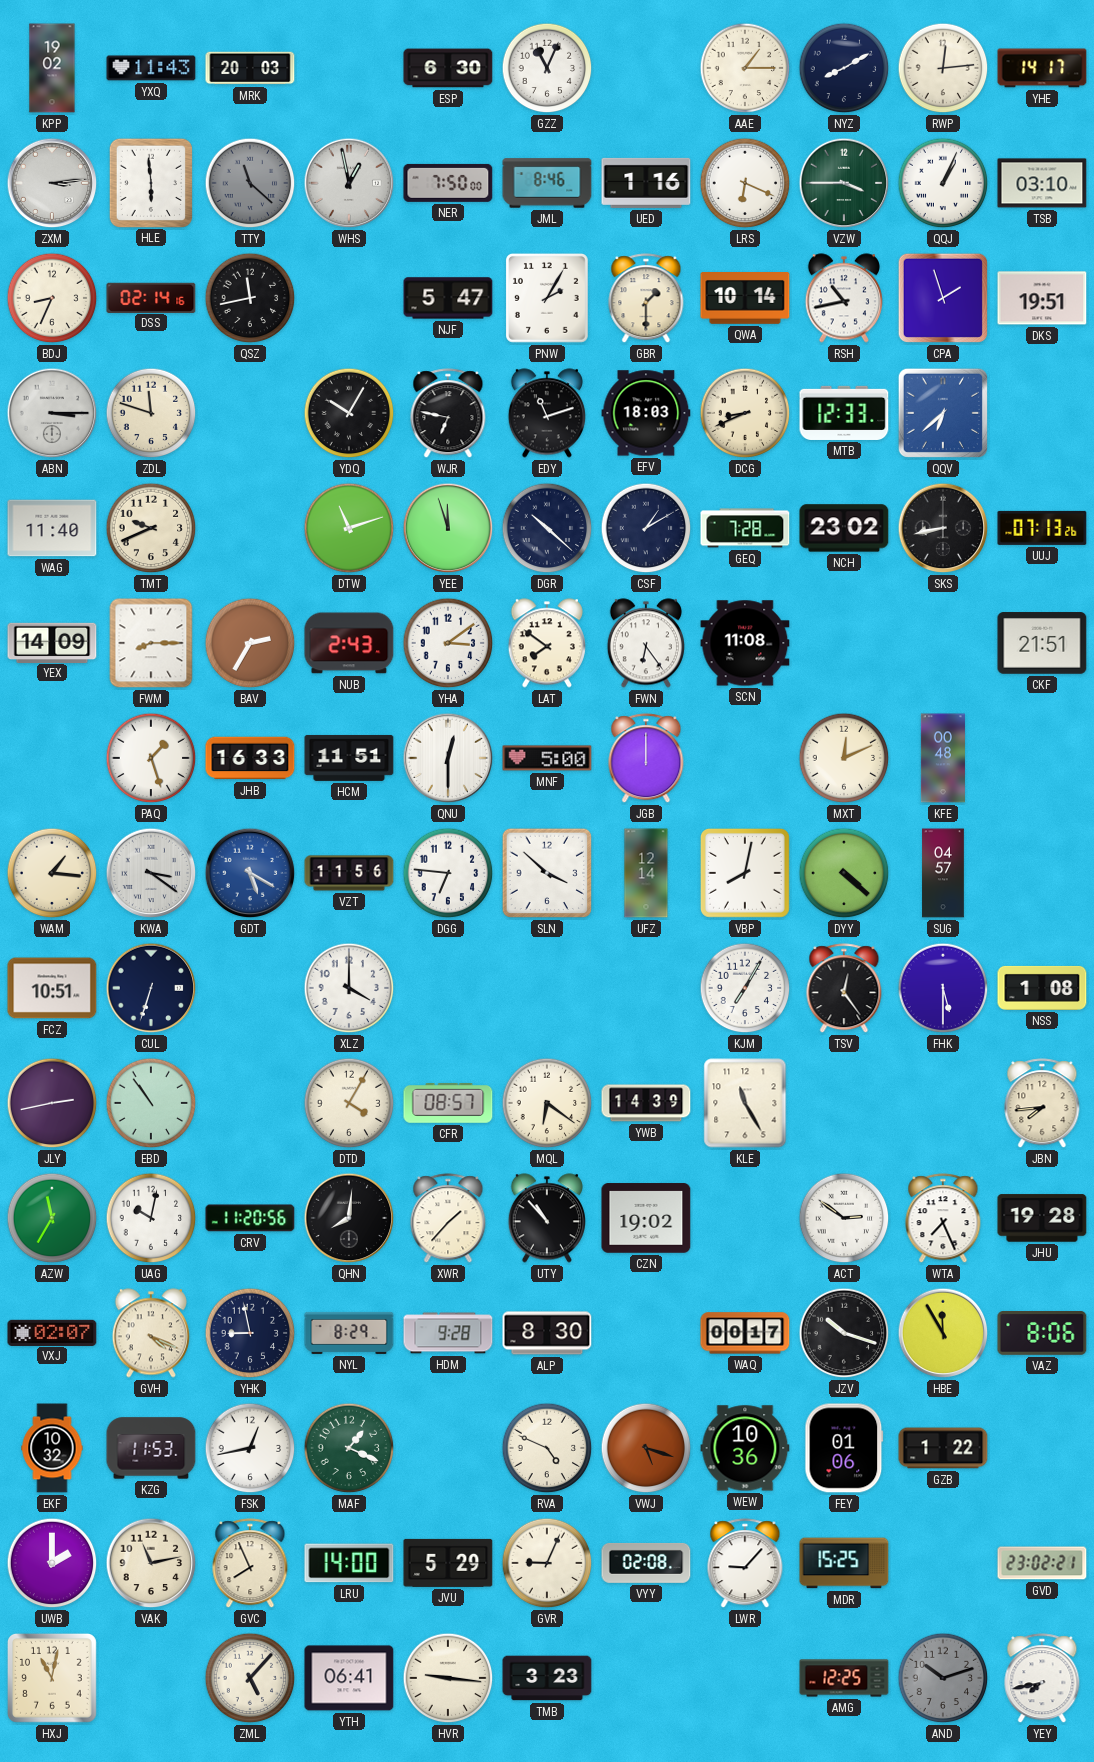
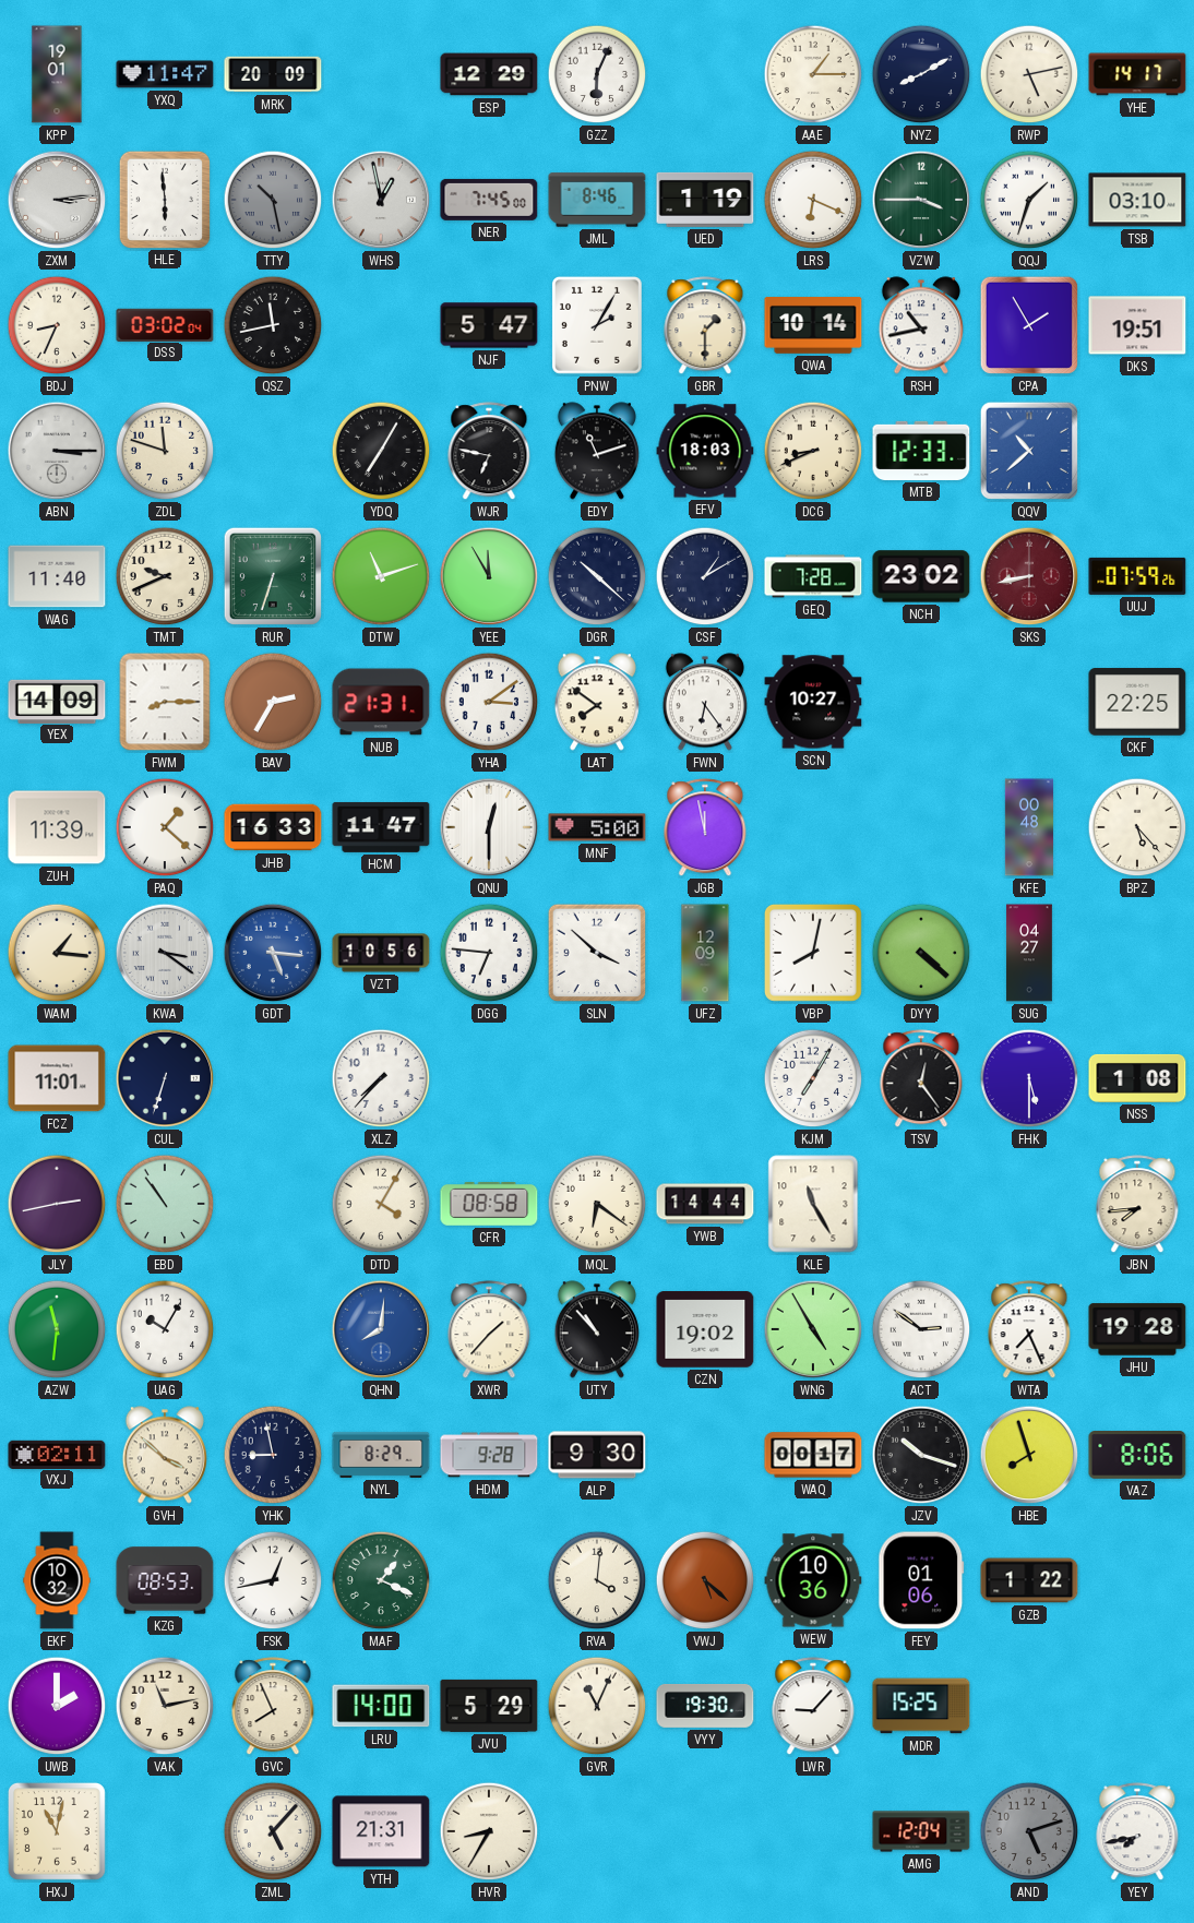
KPP: 19:02 -> 19:01 (57, 74)
YXQ: 11:43 -> 11:47 (165, 74)
MRK: 20:03 -> 20:09 (273, 74)
ESP: 6:30 -> 12:29 (489, 74)
GZZ: 11:04 -> 6:04 (597, 74)
RWP: 12:14 -> 5:13 (1029, 74)
TTY: 11:22 -> 10:28 (273, 200)
NER: 7:50 -> 7:45 (489, 200)
UED: 1:16 -> 1:19 (705, 200)
QQJ: 1:04 -> 1:33 (1029, 200)
DSS: 02:14 -> 03:02 (165, 324)
CPA: 1:57 -> 1:55 (1029, 325)
YDQ: 10:05 -> 7:05 (381, 451)
QQV: 6:38 -> 10:38 (1029, 451)
RUR: none -> 6:33 (273, 576)
YEE: 11:57 -> 11:55 (489, 576)
SKS dial: black -> burgundy (1029, 576)
UUJ: 07:13 -> 07:59 (1137, 576)
NUB: 2:43 -> 21:31 (381, 702)
SCN: 11:08 -> 10:27 (813, 702)
CKF: 21:51 -> 22:25 (1137, 702)
ZUH: none -> 11:39 (57, 827)
PAQ: 1:27 -> 1:22 (165, 827)
HCM: 11:51 -> 11:47 (381, 827)
JGB: 12:00 -> 11:58 (705, 828)
MXT: 12:11 -> none (844, 758)
BPZ: none -> 5:23 (1137, 827)
GDT: 5:20 -> 5:16 (273, 953)
VZT: 11:56 -> 10:56 (381, 953)
UFZ: 12:14 -> 12:09 (705, 953)
SUG: 04:57 -> 04:27 (1029, 953)
FCZ: 10:51 -> 11:01 (57, 1078)
XLZ: 4:00 -> 7:37 (381, 1078)
CFR: 08:57 -> 08:58 (489, 1204)
YWB: 14:39 -> 14:44 (705, 1204)
AZW: 11:35 -> 11:31 (57, 1329)
UAG: 10:02 -> 10:05 (165, 1329)
CRV: 11:20 -> none (250, 1218)
QHN dial: black -> blue (381, 1329)
WNG: none -> 4:55 (813, 1329)
VXJ: 02:07 -> 02:11 (57, 1454)
GVH: 4:19 -> 3:52 (165, 1455)
ALP: 8:30 -> 9:30 (597, 1455)
HBE: 11:55 -> 7:57 (1029, 1455)
KZG: 11:53 -> 08:53 (165, 1580)
RVA: 4:49 -> 4:01 (597, 1580)
VWJ: 5:18 -> 5:22 (705, 1580)
GVR: 9:04 -> 11:04 (597, 1706)
VYY: 02:08 -> 19:30 (705, 1706)
GVD: 23:02 -> none (1042, 1563)
YTH: 06:41 -> 21:31 (381, 1831)
HVR: 9:16 -> 8:35 (489, 1831)
TMB: 3:23 -> none (547, 1678)
AMG: 12:25 -> 12:04 (921, 1831)
AND: 10:12 -> 5:12 (1029, 1831)
